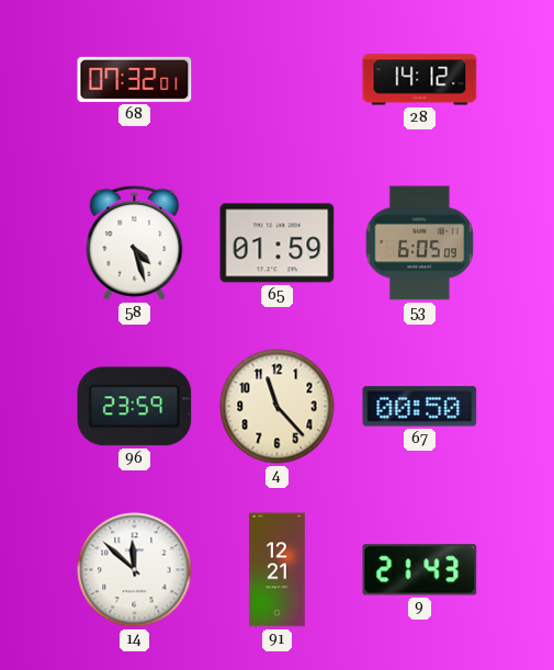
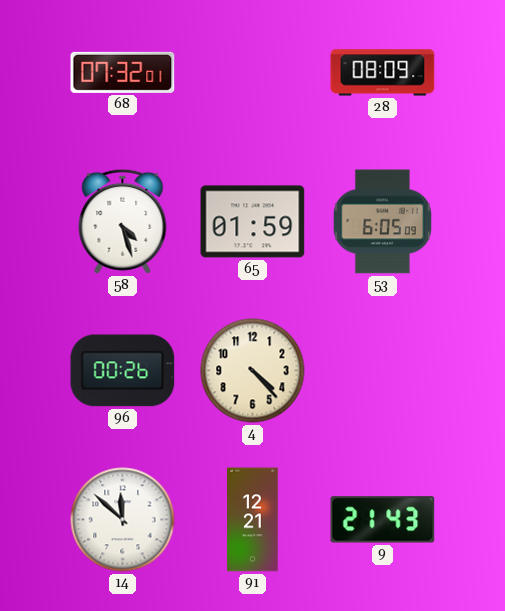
28: 14:12 -> 08:09 (383, 73)
96: 23:59 -> 00:26 (123, 371)
4: 11:23 -> 4:23 (253, 371)
67: 00:50 -> none (420, 407)
